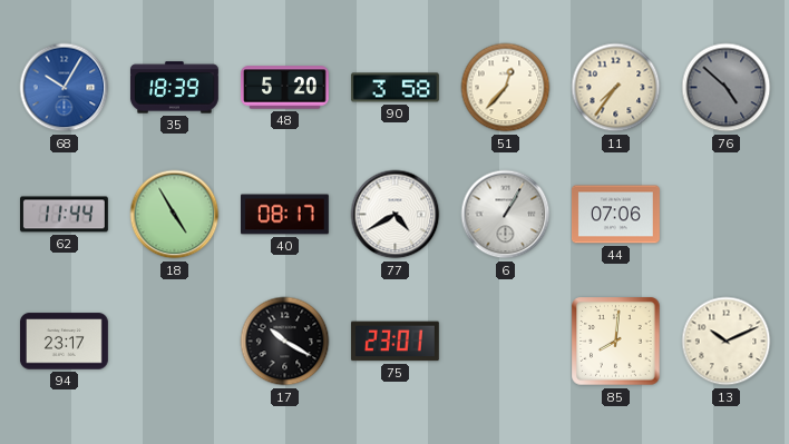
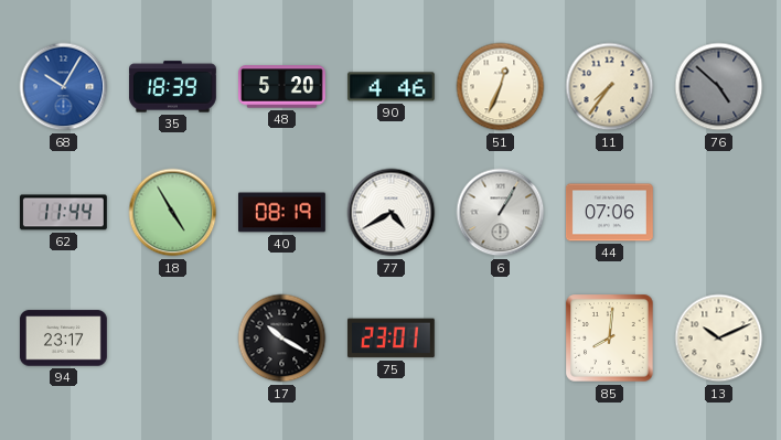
90: 3:58 -> 4:46 (390, 87)
51: 12:37 -> 12:34 (501, 87)
40: 08:17 -> 08:19 (282, 213)
